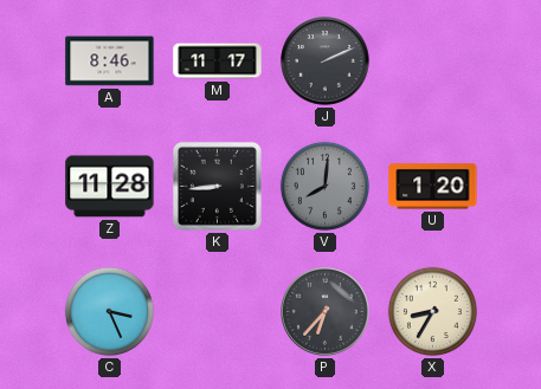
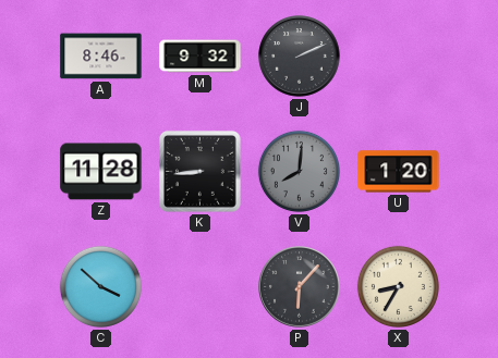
M: 11:17 -> 9:32 (201, 57)
C: 3:26 -> 3:52 (100, 286)
P: 6:37 -> 6:07 (300, 287)
